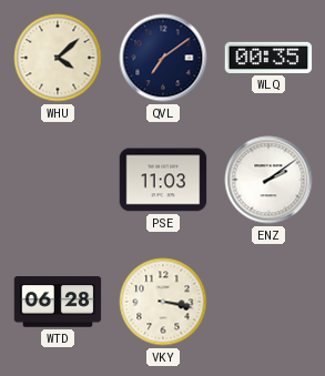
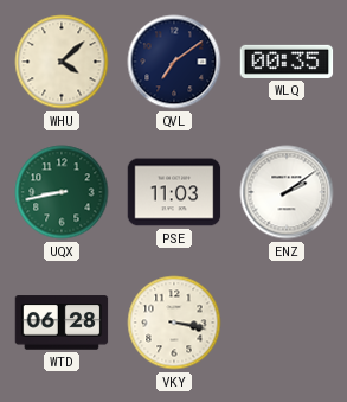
UQX: none -> 8:43 (62, 192)
